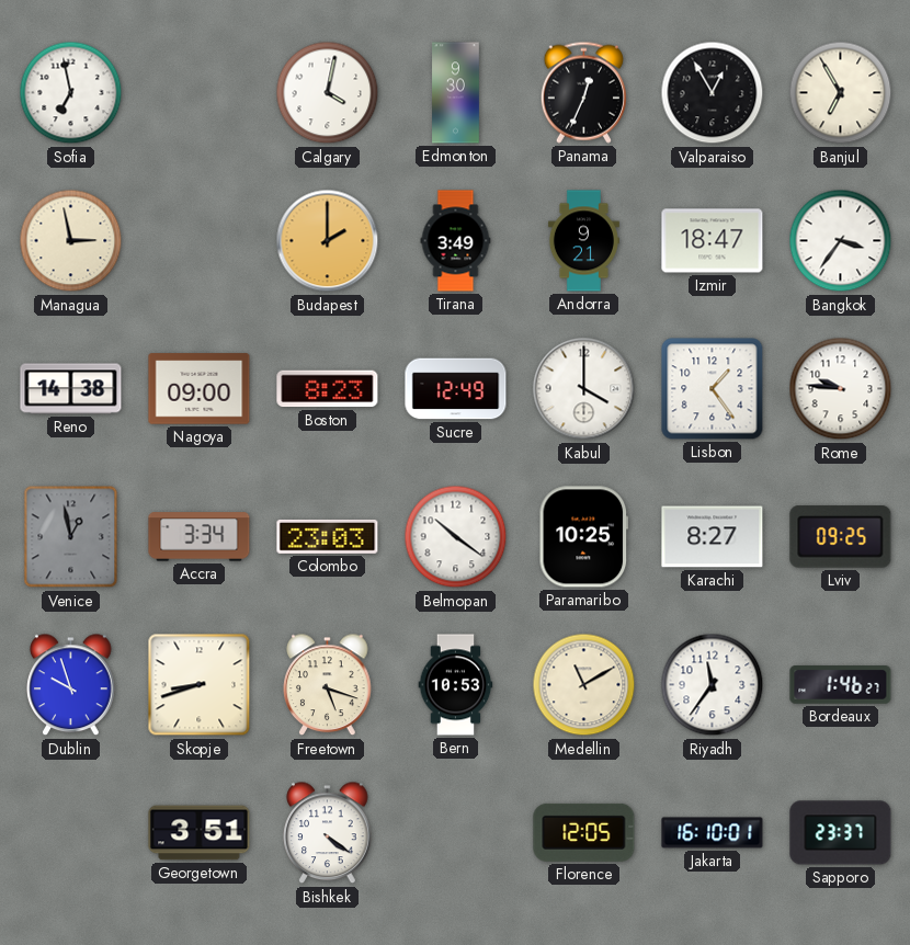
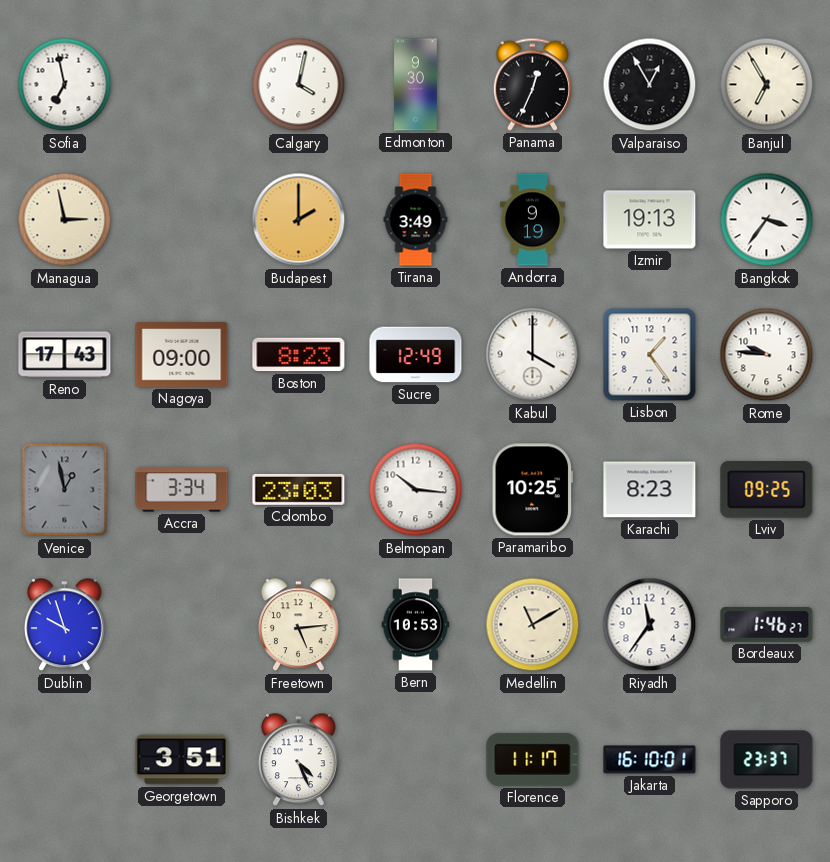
Andorra: 9:21 -> 9:19 (532, 220)
Izmir: 18:47 -> 19:13 (650, 220)
Reno: 14:38 -> 17:43 (65, 355)
Belmopan: 10:21 -> 10:16 (416, 490)
Karachi: 8:27 -> 8:23 (650, 490)
Skopje: 8:42 -> none (200, 685)
Freetown: 5:18 -> 5:14 (299, 625)
Bishkek: 4:21 -> 4:26 (299, 760)
Florence: 12:05 -> 11:17 (533, 759)
